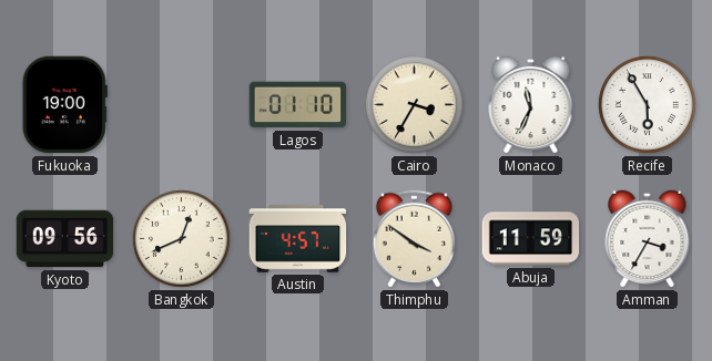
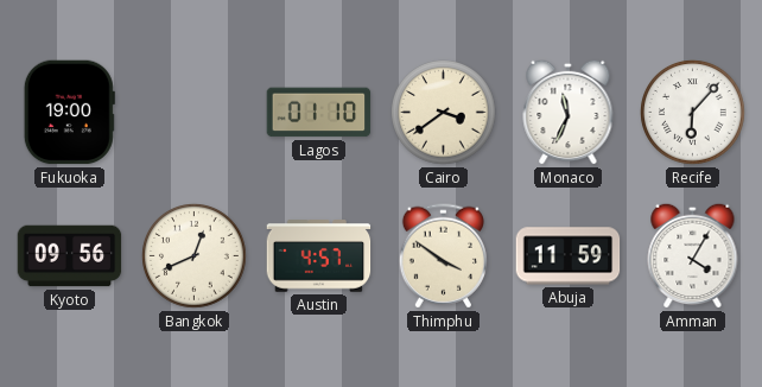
Cairo: 3:35 -> 3:39 (444, 113)
Recife: 5:55 -> 6:07 (693, 113)
Amman: 3:35 -> 4:05 (693, 255)
